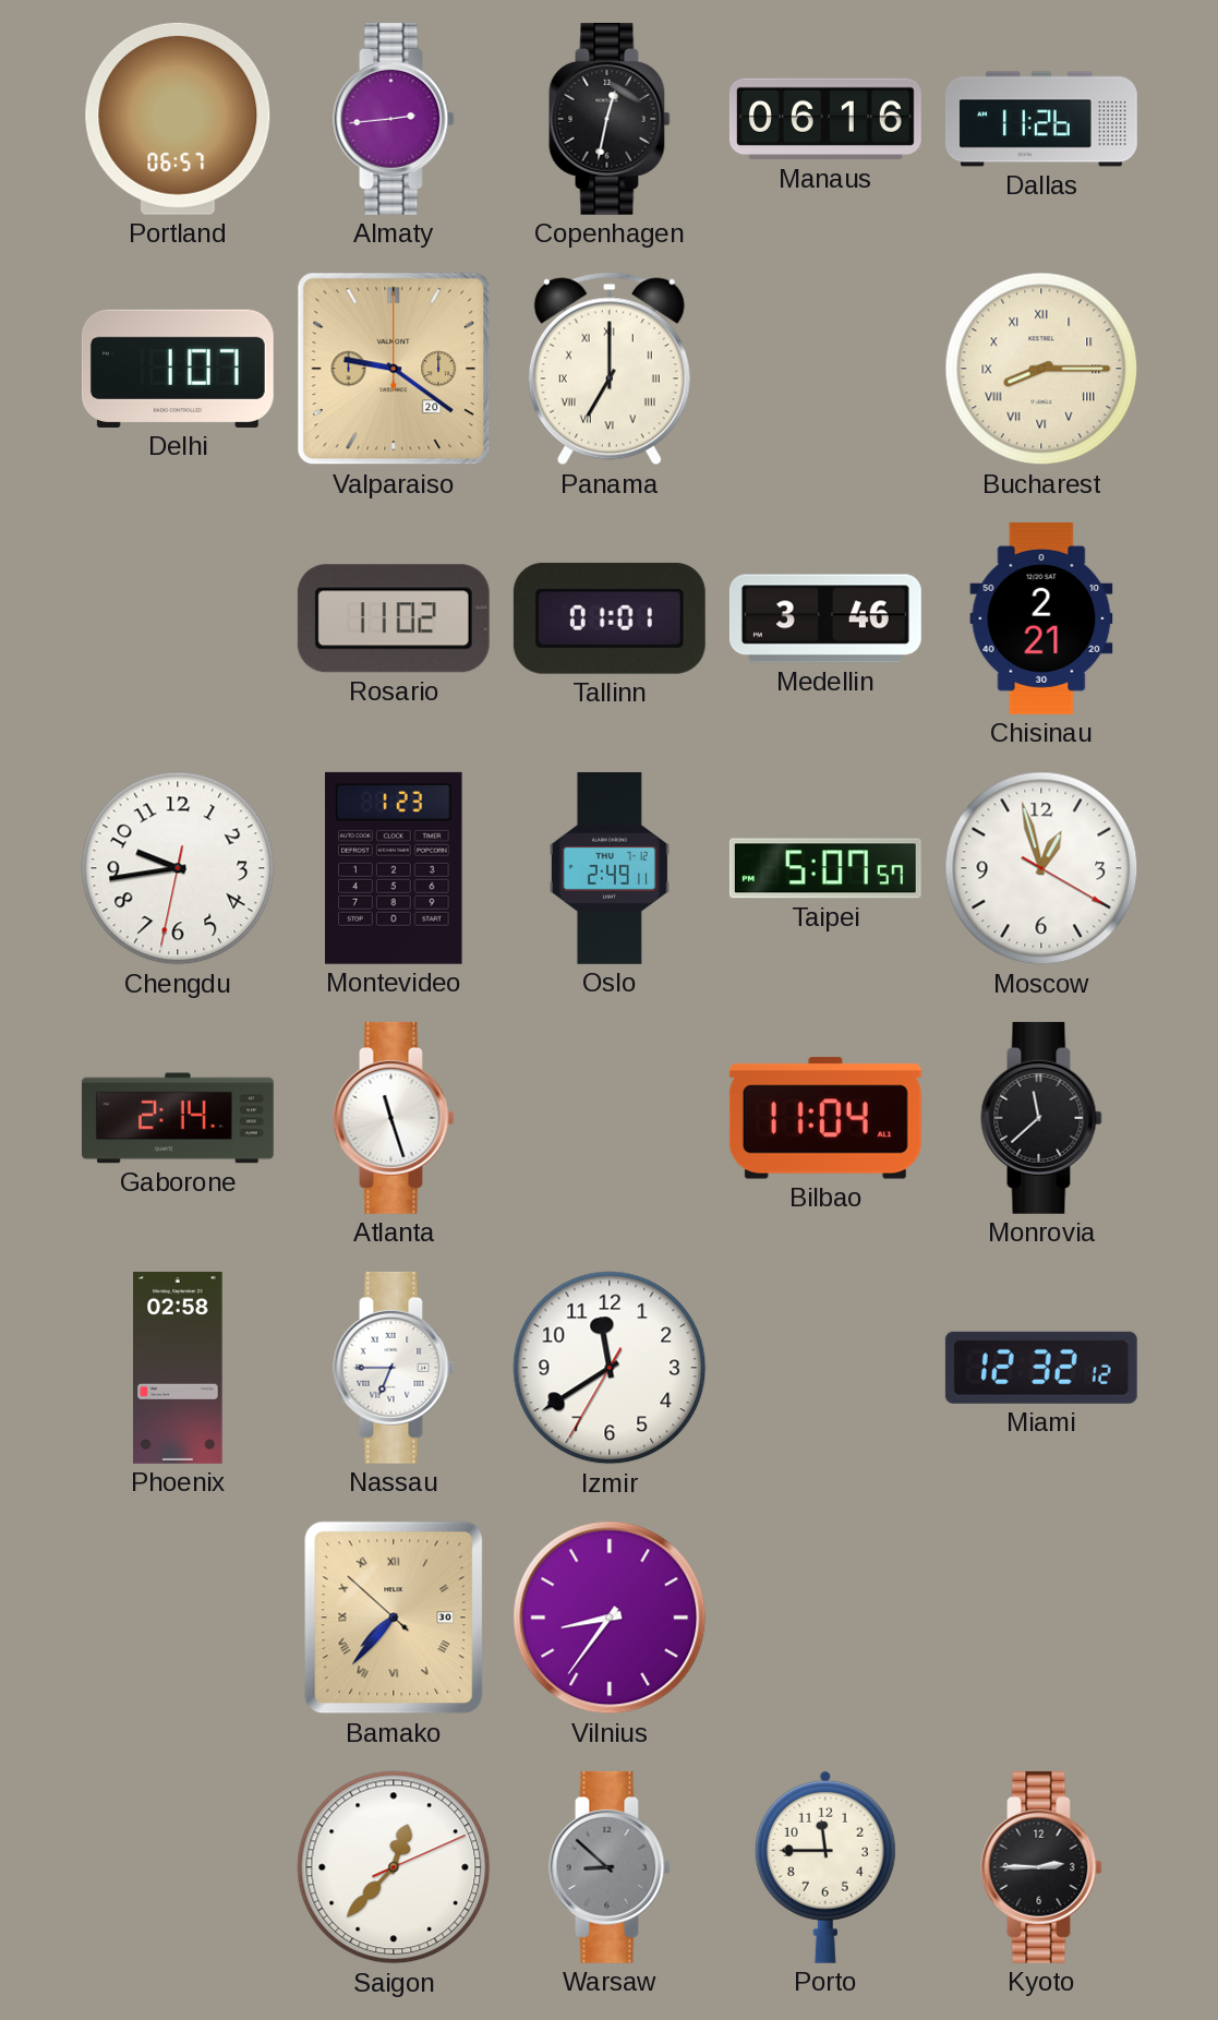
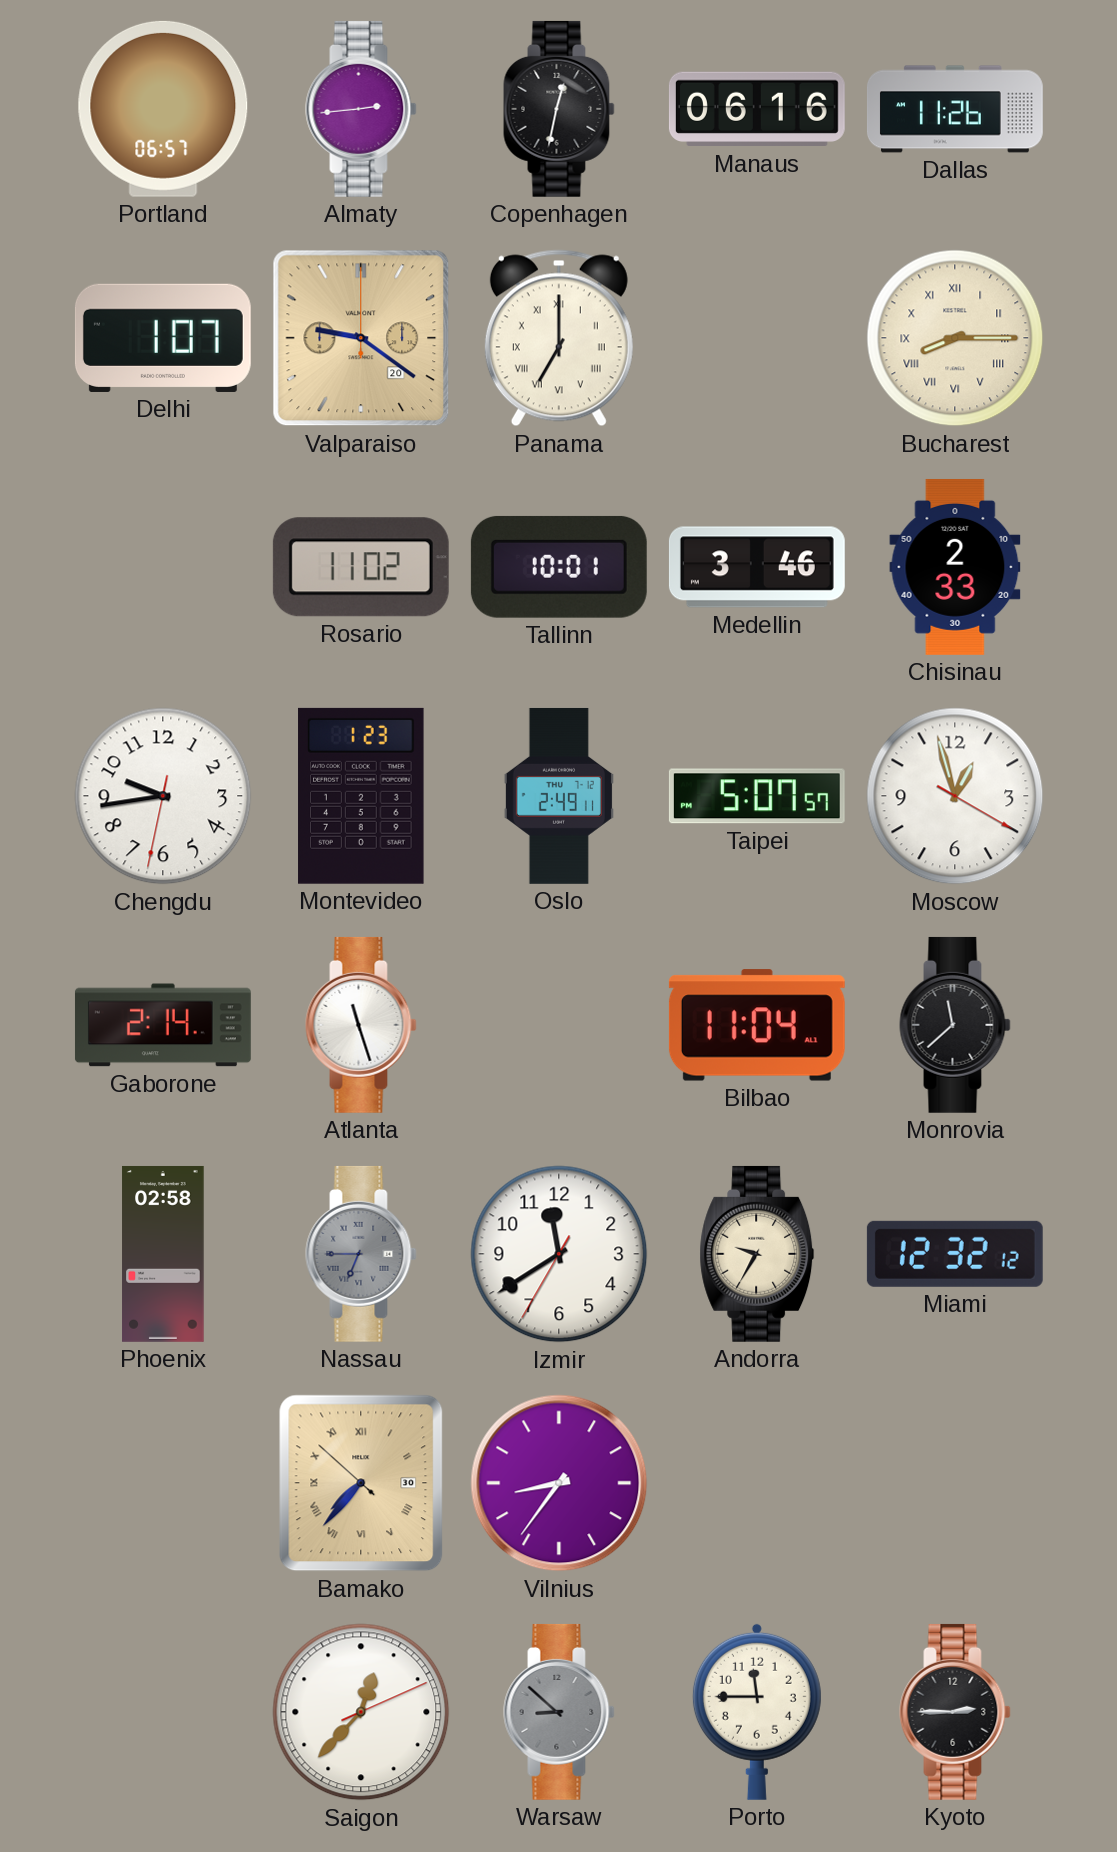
Tallinn: 01:01 -> 10:01 (559, 567)
Chisinau: 2:21 -> 2:33 (955, 567)
Nassau dial: white -> grey (361, 1254)
Andorra: none -> 9:35 (757, 1254)
